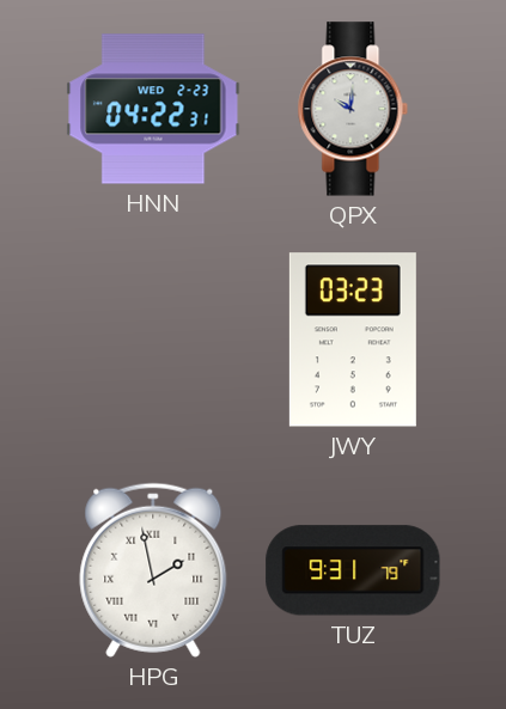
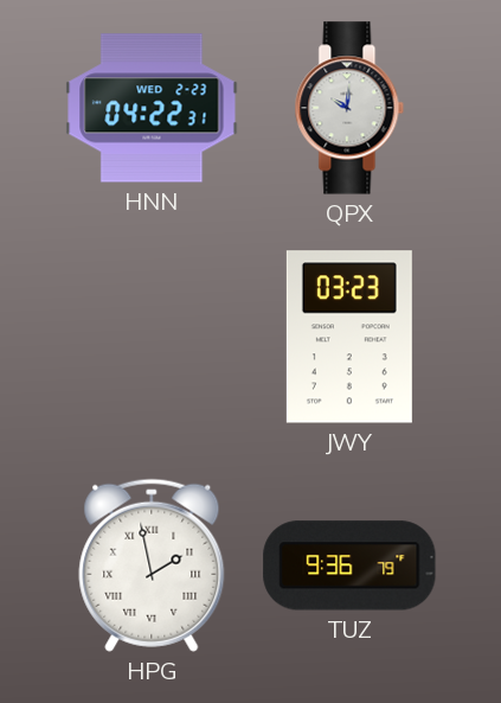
TUZ: 9:31 -> 9:36 (349, 565)
